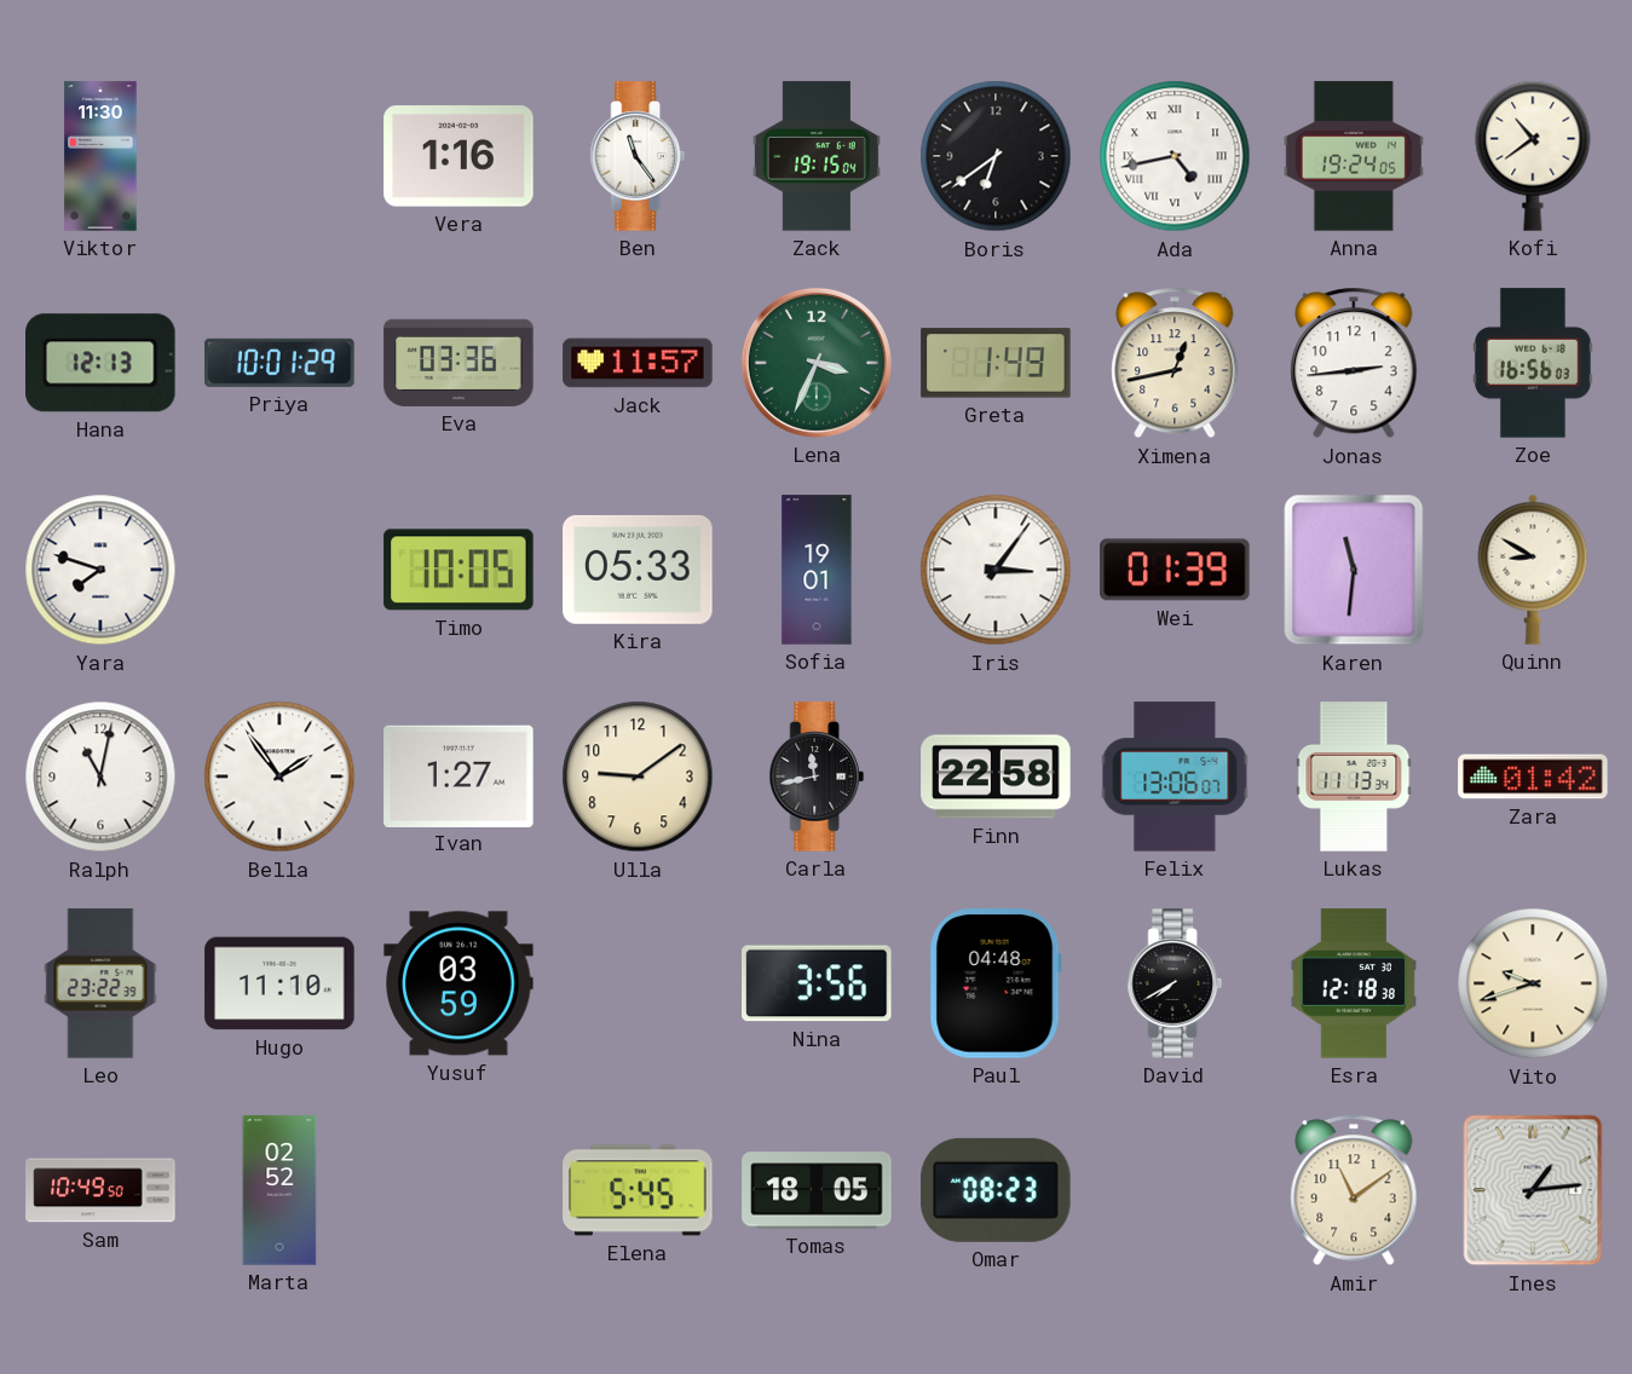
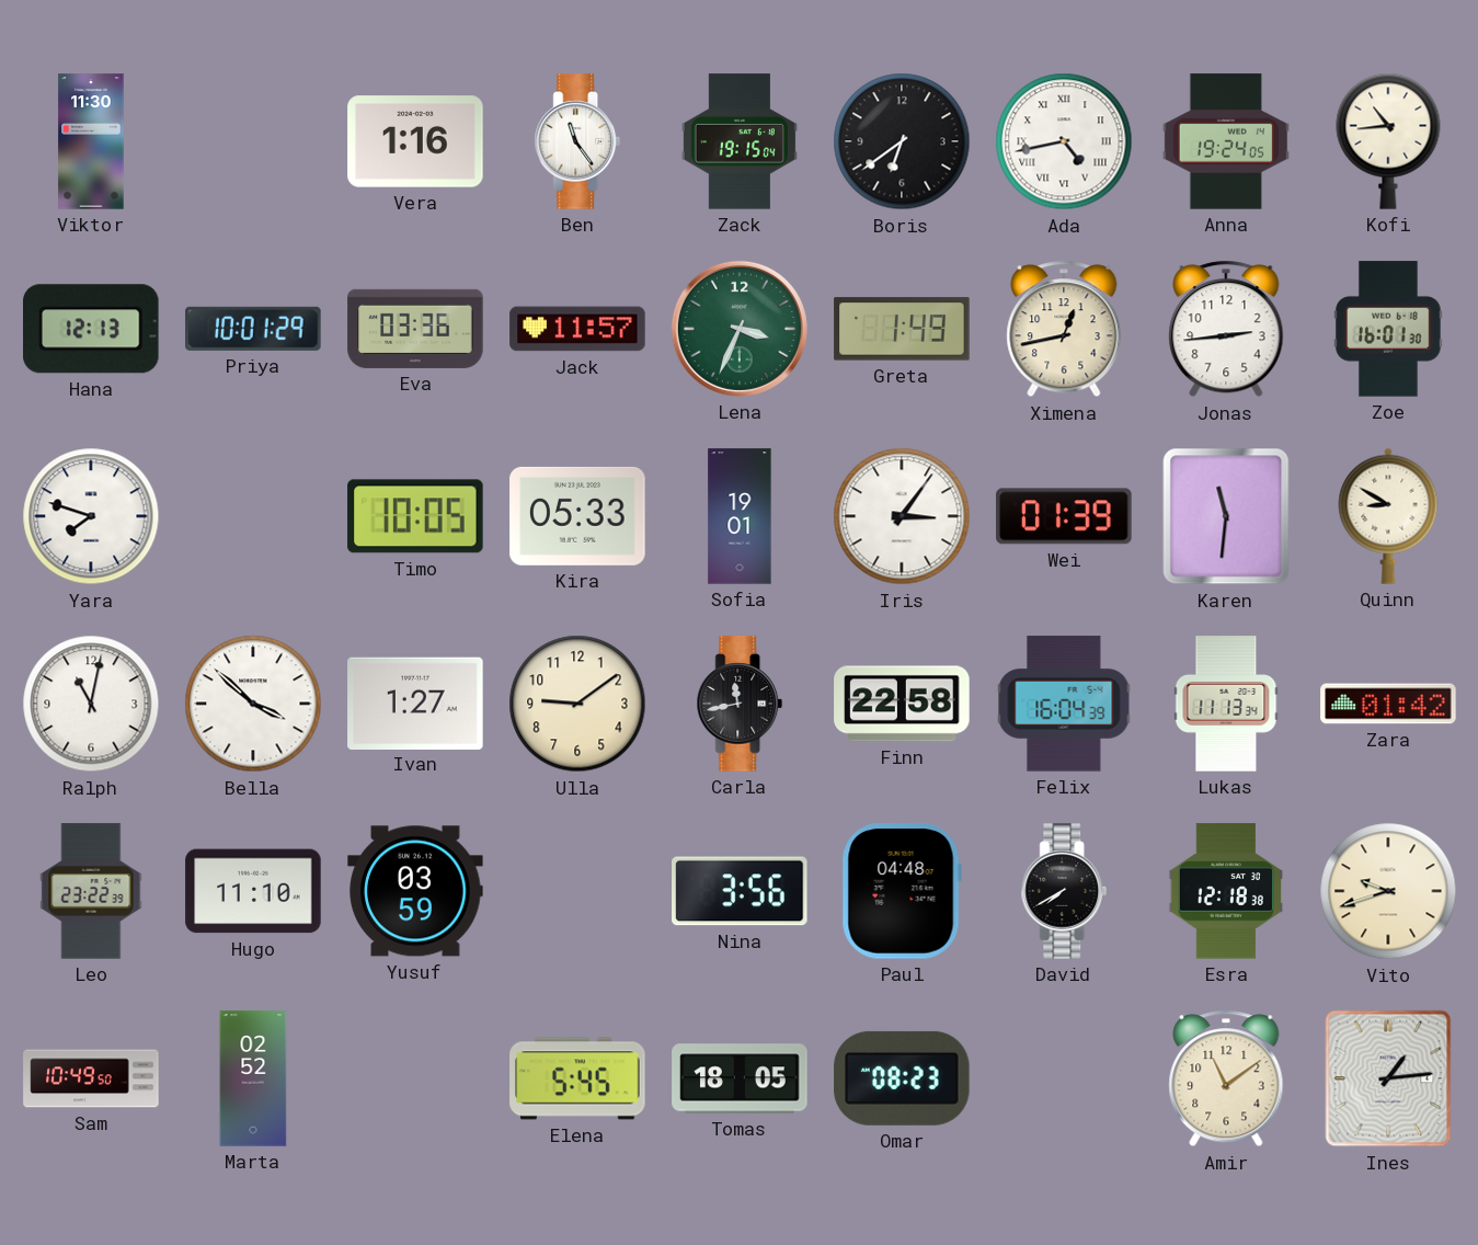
Kofi: 10:39 -> 10:44 (1388, 141)
Zoe: 16:56 -> 16:01 (1388, 329)
Bella: 1:54 -> 3:52 (253, 704)
Felix: 13:06 -> 16:04 (1064, 704)
